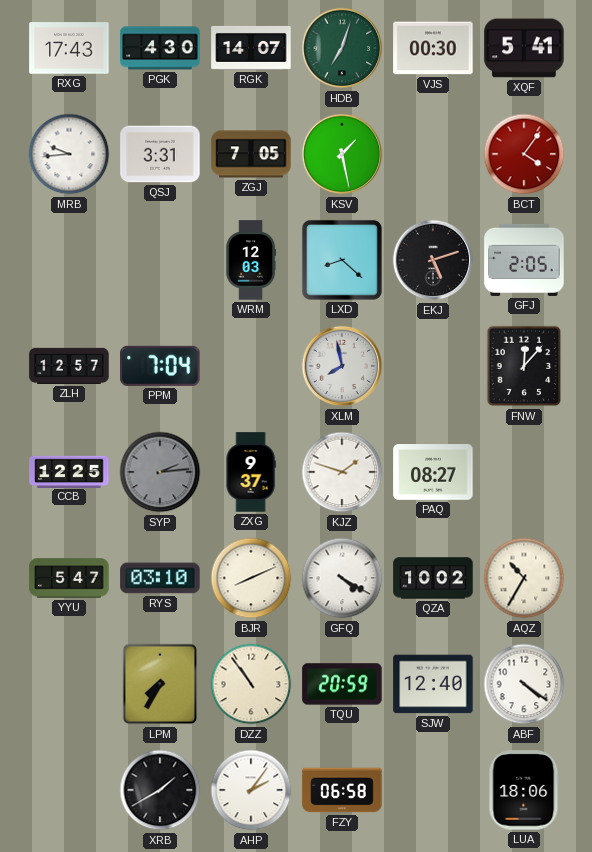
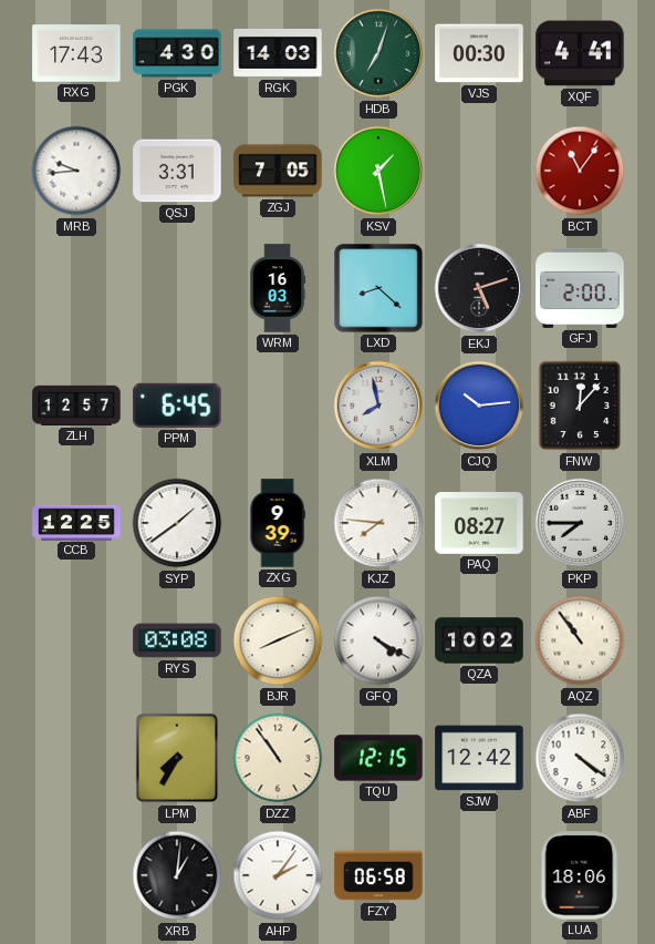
RGK: 14:07 -> 14:03 (278, 53)
XQF: 5:41 -> 4:41 (580, 53)
BCT: 4:06 -> 11:06 (580, 171)
WRM: 12:03 -> 16:03 (278, 288)
GFJ: 2:05 -> 2:00 (580, 288)
PPM: 7:04 -> 6:45 (177, 406)
CJQ: none -> 10:14 (479, 406)
SYP: 2:14 -> 1:39 (177, 523)
SYP dial: grey -> white (177, 523)
ZXG: 9:37 -> 9:39 (278, 523)
KJZ: 1:48 -> 7:46 (378, 523)
PKP: none -> 7:45 (580, 523)
YYU: 5:47 -> none (69, 578)
RYS: 03:10 -> 03:08 (177, 640)
AQZ: 10:35 -> 10:54 (580, 640)
TQU: 20:59 -> 12:15 (378, 758)
SJW: 12:40 -> 12:42 (479, 758)
XRB: 1:40 -> 1:01 (177, 875)
